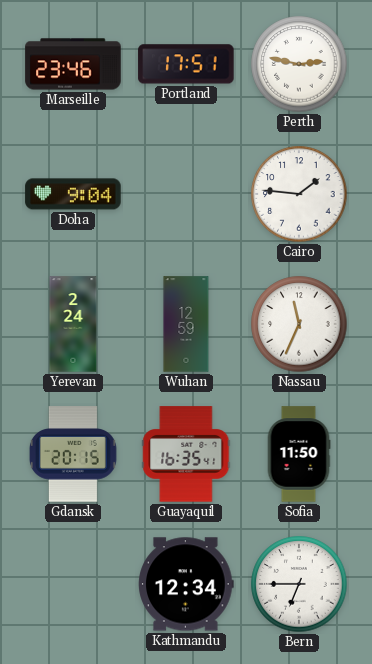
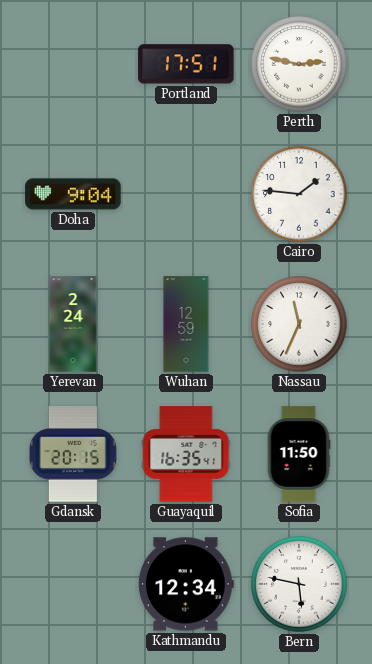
Marseille: 23:46 -> none (73, 64)
Bern: 6:45 -> 5:47 (299, 584)
